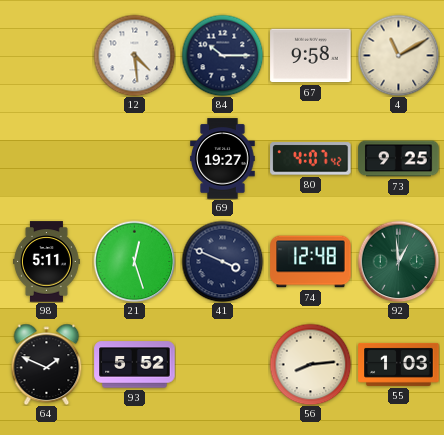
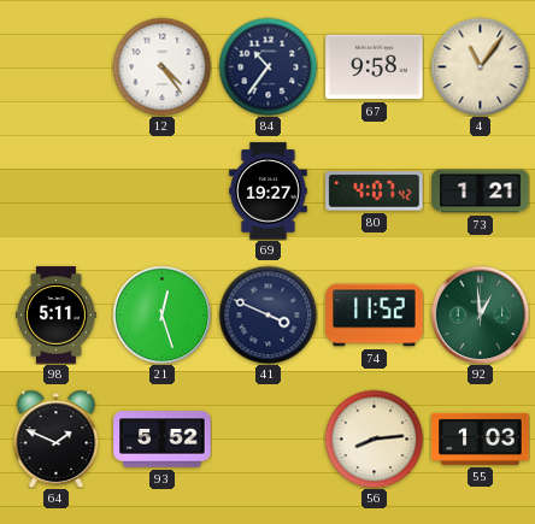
12: 4:29 -> 4:24 (161, 66)
84: 10:15 -> 10:36 (267, 66)
4: 11:10 -> 11:06 (480, 66)
73: 9:25 -> 1:21 (481, 192)
74: 12:48 -> 11:52 (375, 316)
